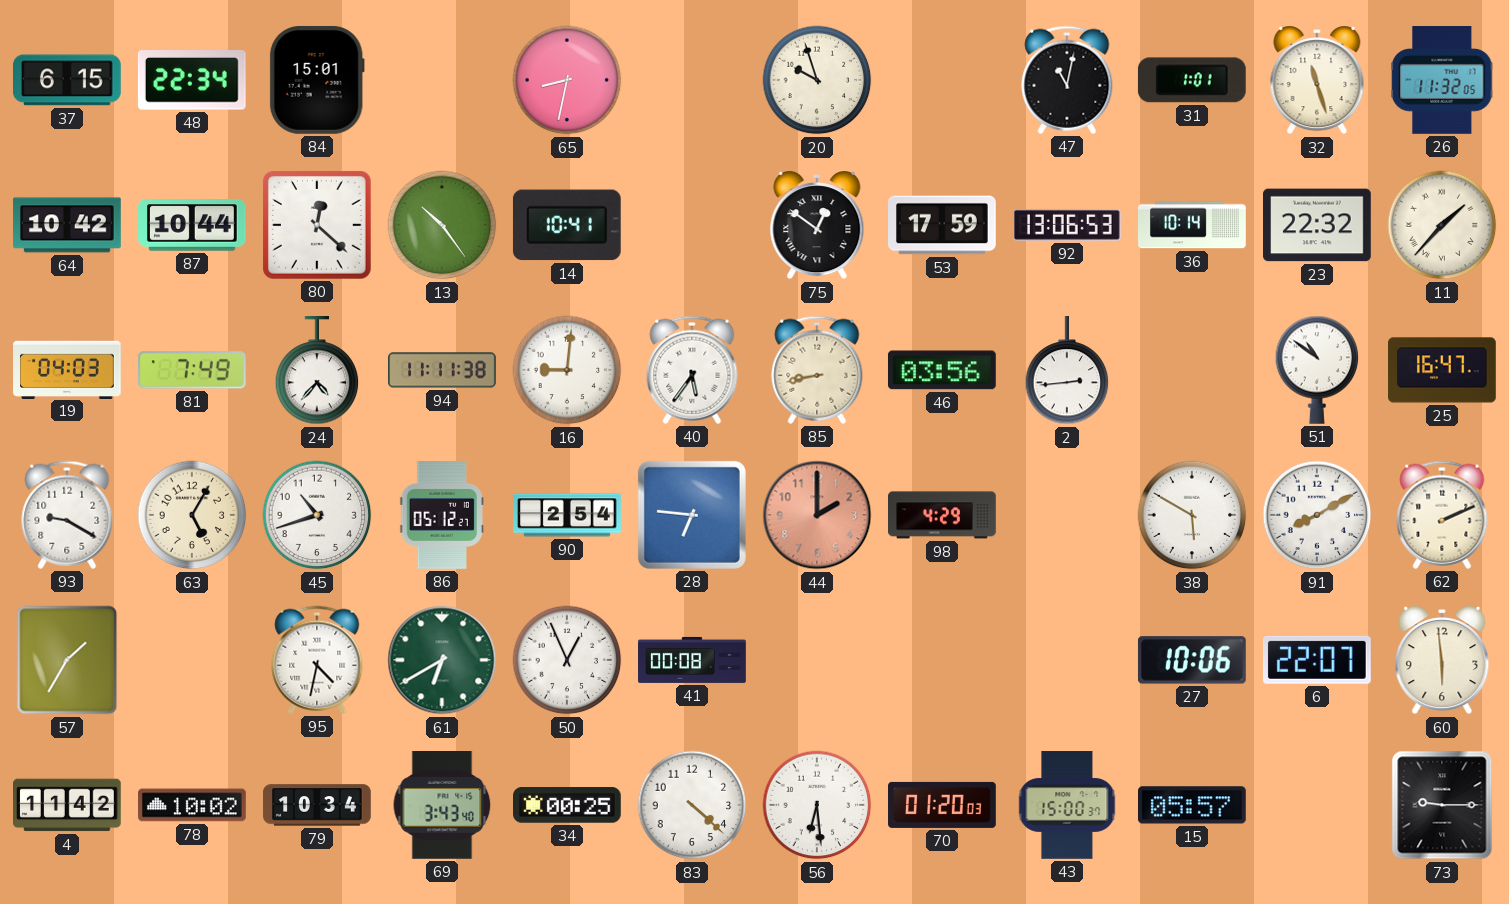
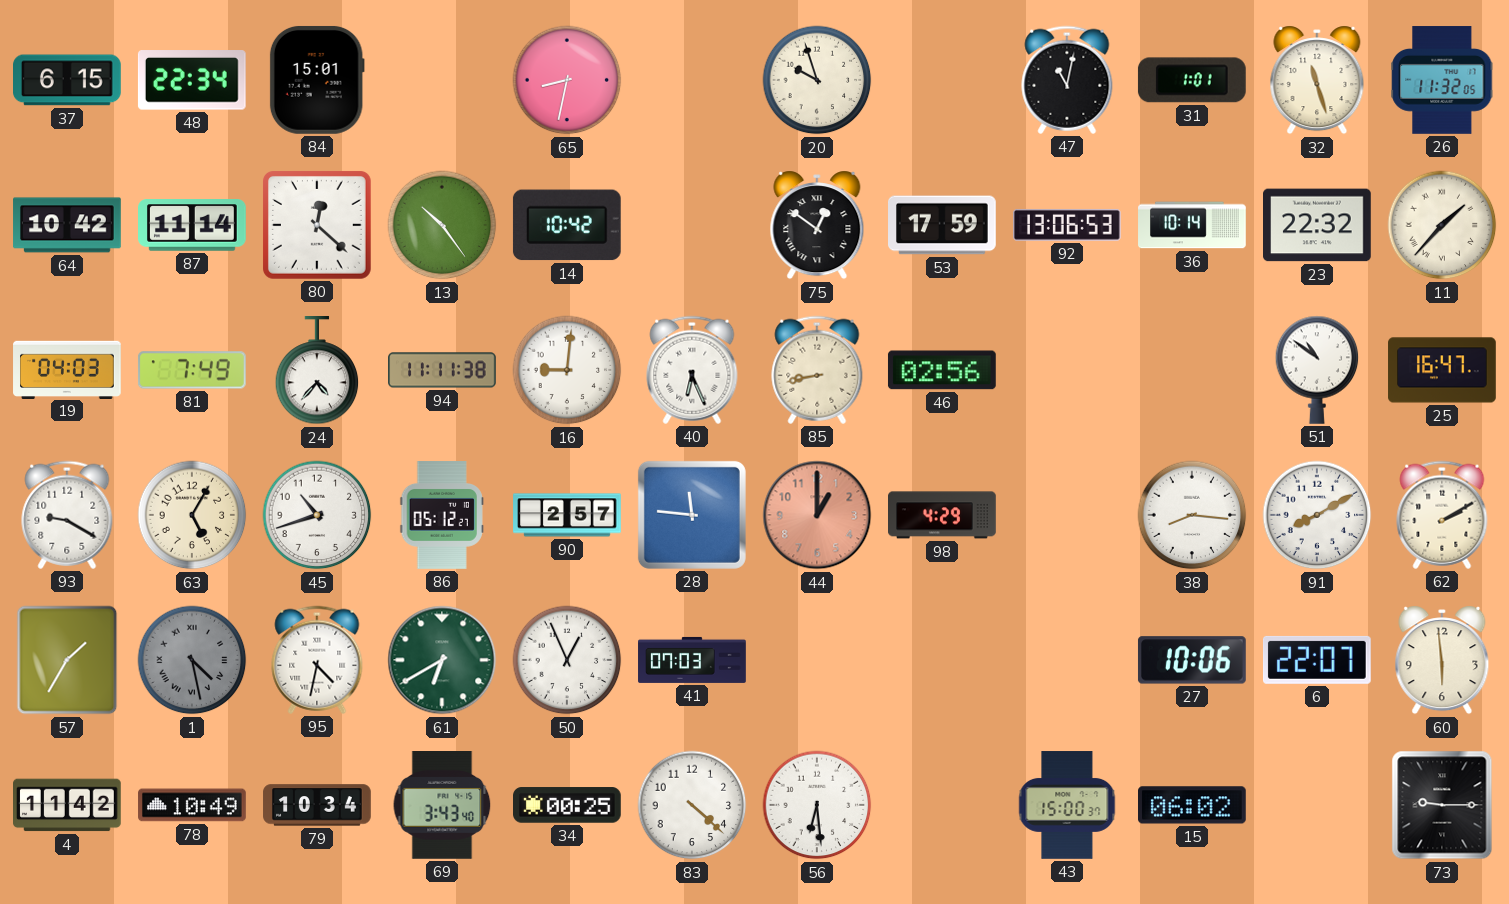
87: 10:44 -> 11:14 (193, 225)
14: 10:41 -> 10:42 (567, 225)
40: 5:36 -> 6:26 (692, 370)
46: 03:56 -> 02:56 (942, 370)
2: 2:44 -> none (1067, 371)
90: 2:54 -> 2:57 (567, 515)
28: 6:46 -> 11:46 (692, 515)
44: 2:00 -> 1:00 (817, 515)
38: 5:50 -> 8:16 (1192, 515)
62: 2:11 -> 2:10 (1442, 515)
1: none -> 4:28 (192, 660)
41: 00:08 -> 07:03 (692, 660)
78: 10:02 -> 10:49 (192, 805)
70: 01:20 -> none (942, 805)
15: 05:57 -> 06:02 (1193, 805)
